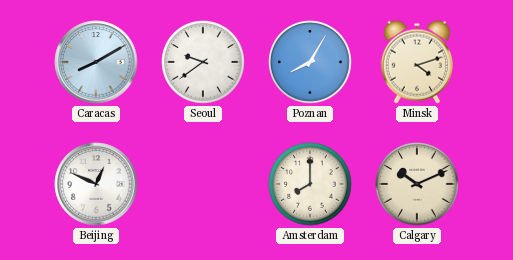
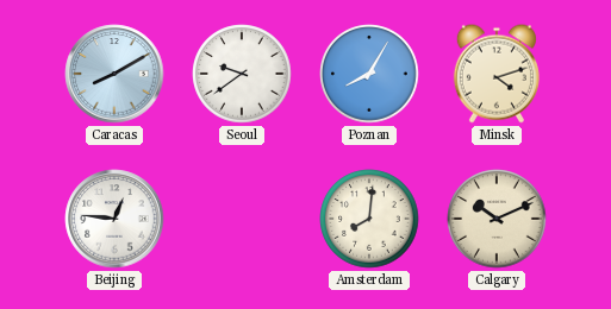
Beijing: 12:49 -> 12:46 (114, 219)
Amsterdam: 8:00 -> 8:01 (369, 219)
